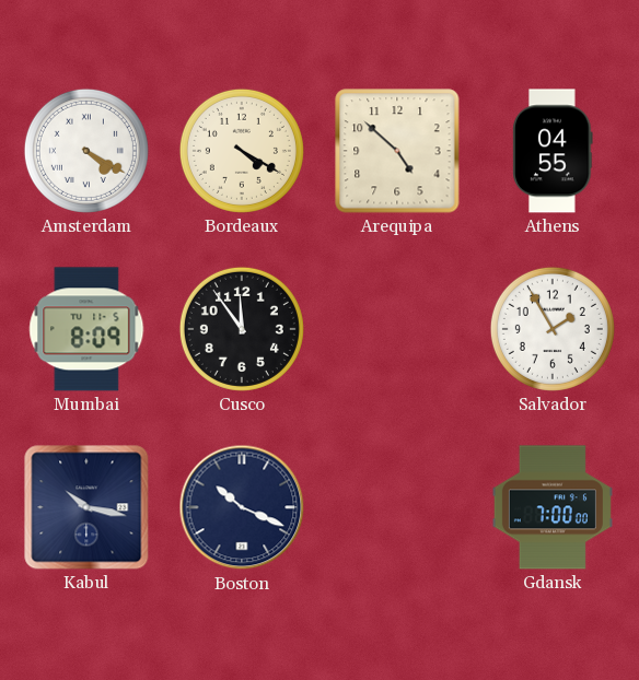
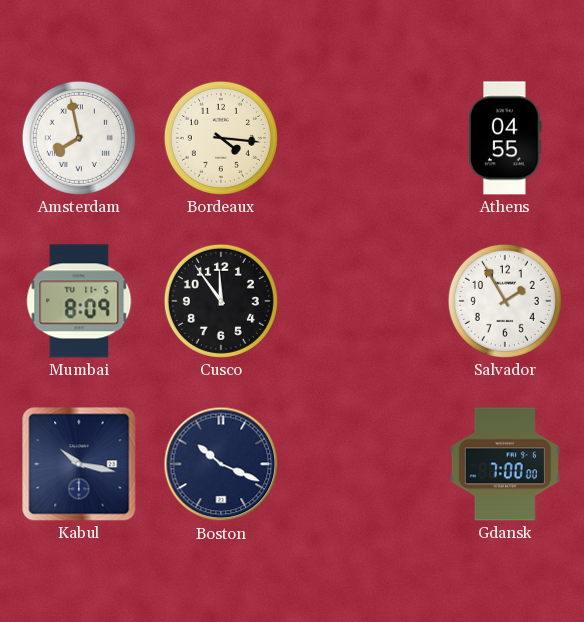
Amsterdam: 4:20 -> 7:58 (79, 138)
Bordeaux: 4:20 -> 4:16 (221, 138)
Arequipa: 4:52 -> none (397, 151)
